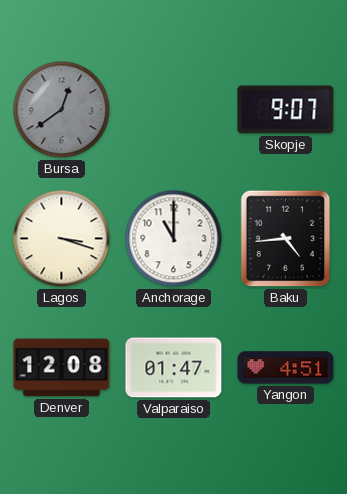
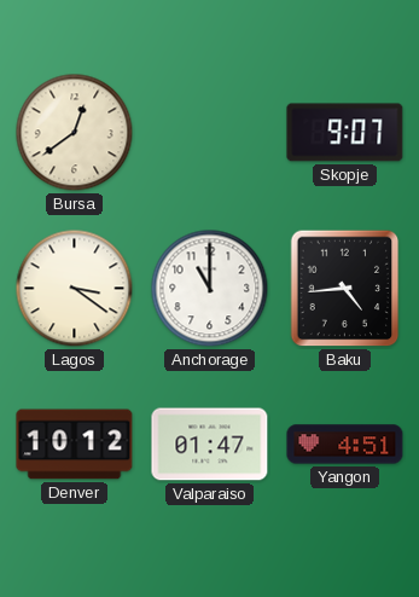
Bursa dial: grey -> cream (75, 133)
Lagos: 3:18 -> 3:21 (75, 289)
Denver: 12:08 -> 10:12 (75, 445)
